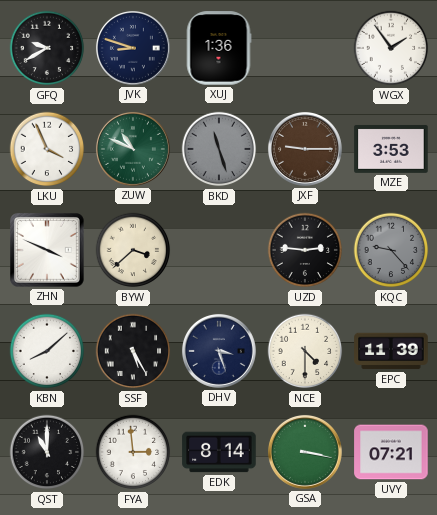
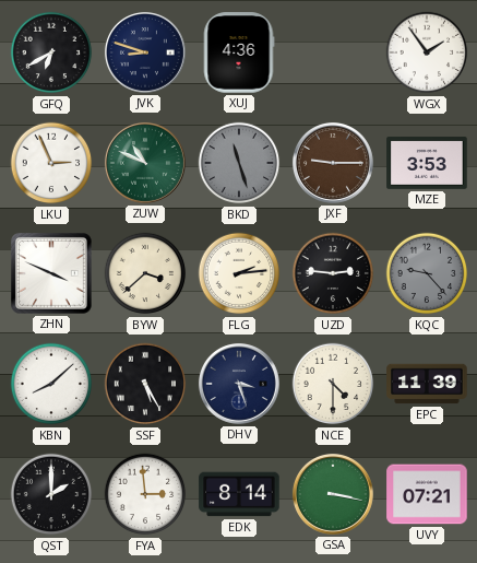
GFQ: 9:40 -> 6:40 (51, 52)
XUJ: 1:36 -> 4:36 (239, 52)
LKU: 3:56 -> 2:56 (51, 163)
FLG: none -> 2:14 (239, 273)
QST: 11:00 -> 2:00 (51, 494)
